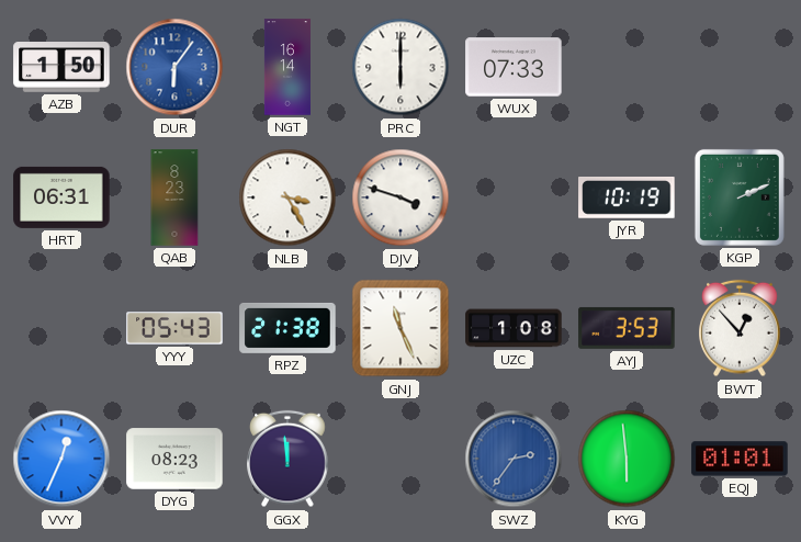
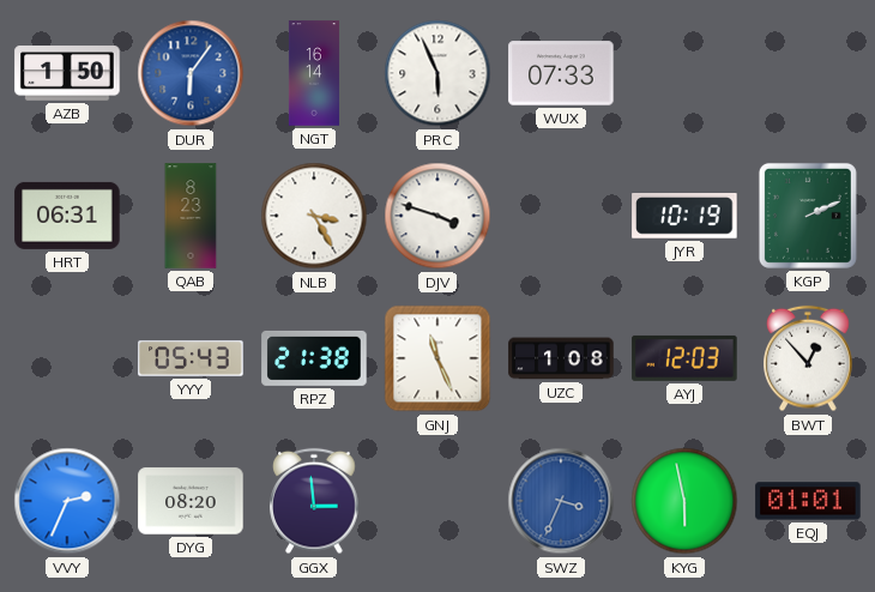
PRC: 6:00 -> 5:56 (437, 73)
AYJ: 3:53 -> 12:03 (684, 358)
VVY: 12:34 -> 2:34 (67, 501)
DYG: 08:23 -> 08:20 (191, 501)
GGX: 11:59 -> 2:59 (314, 501)
SWZ: 2:36 -> 3:34 (561, 501)
KYG: 5:59 -> 5:58 (684, 501)
